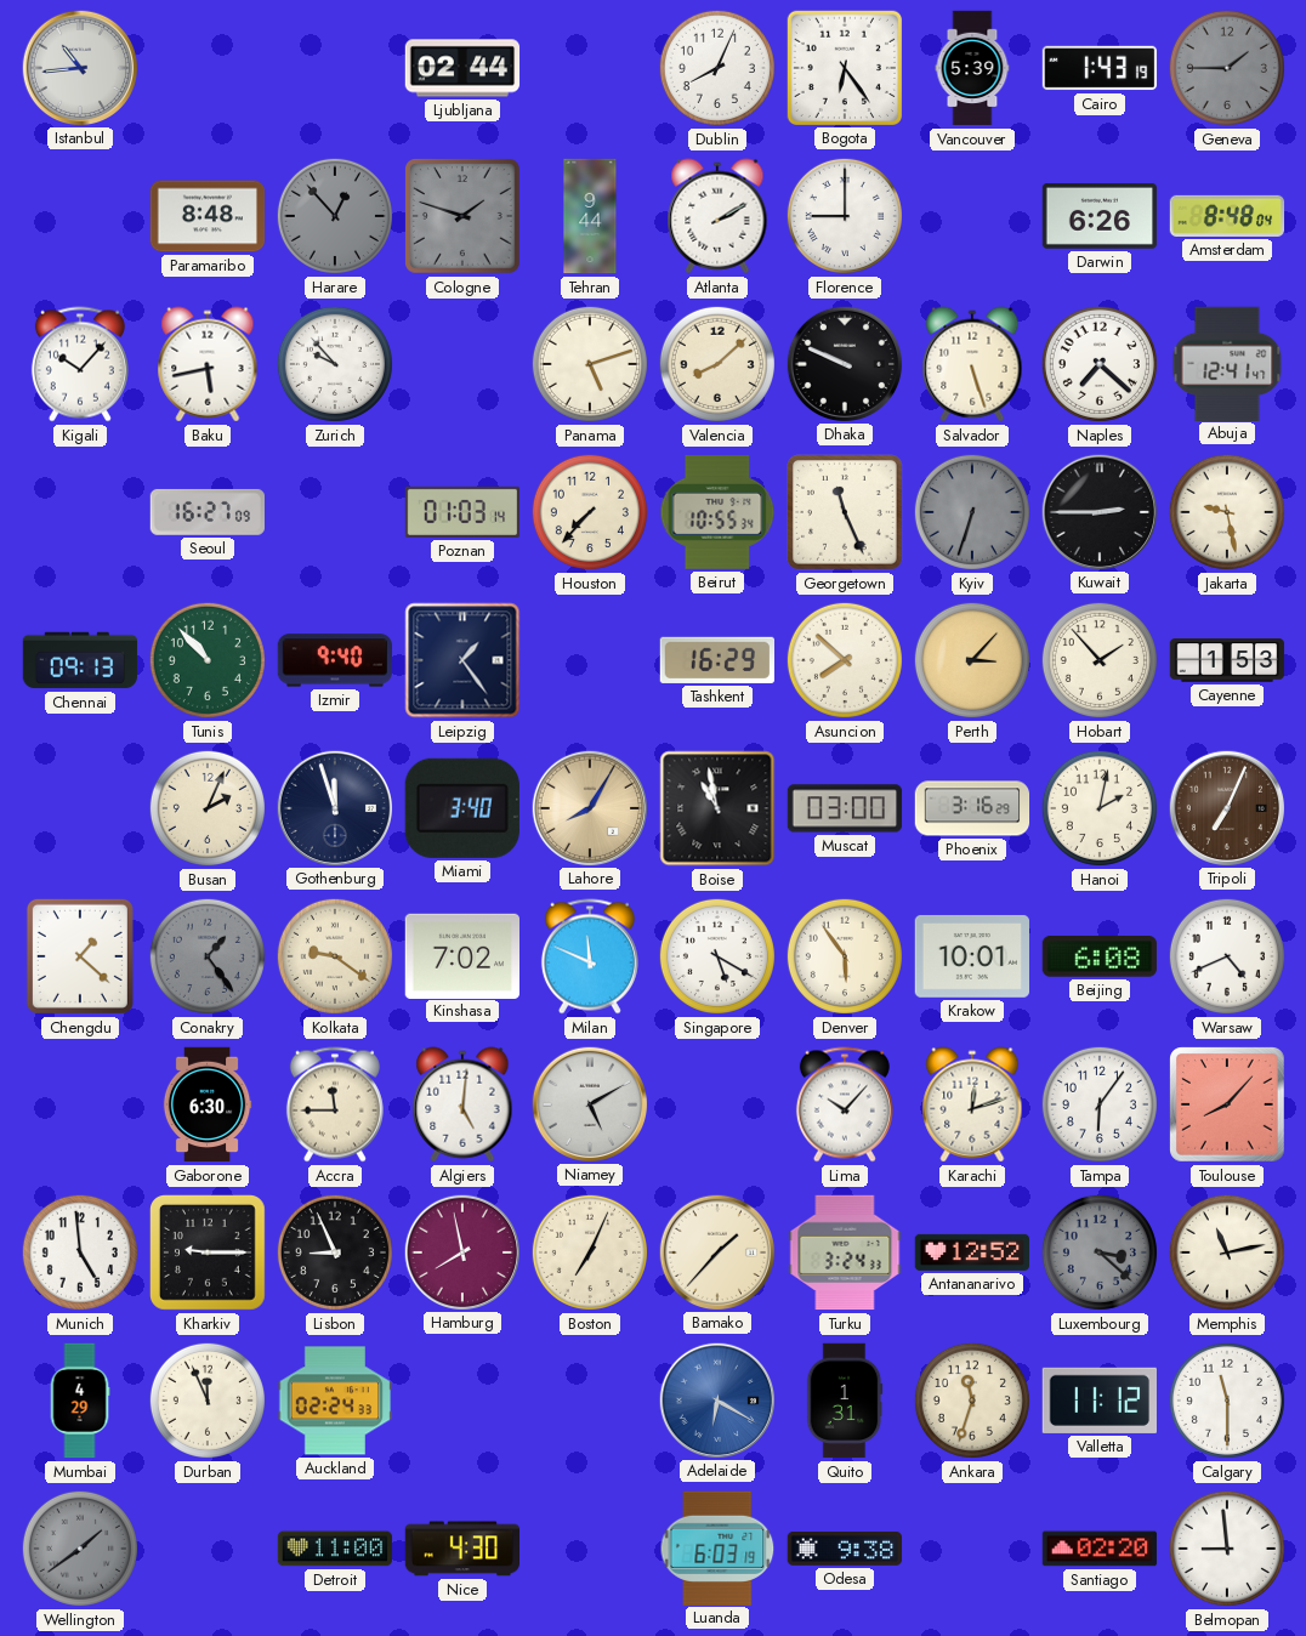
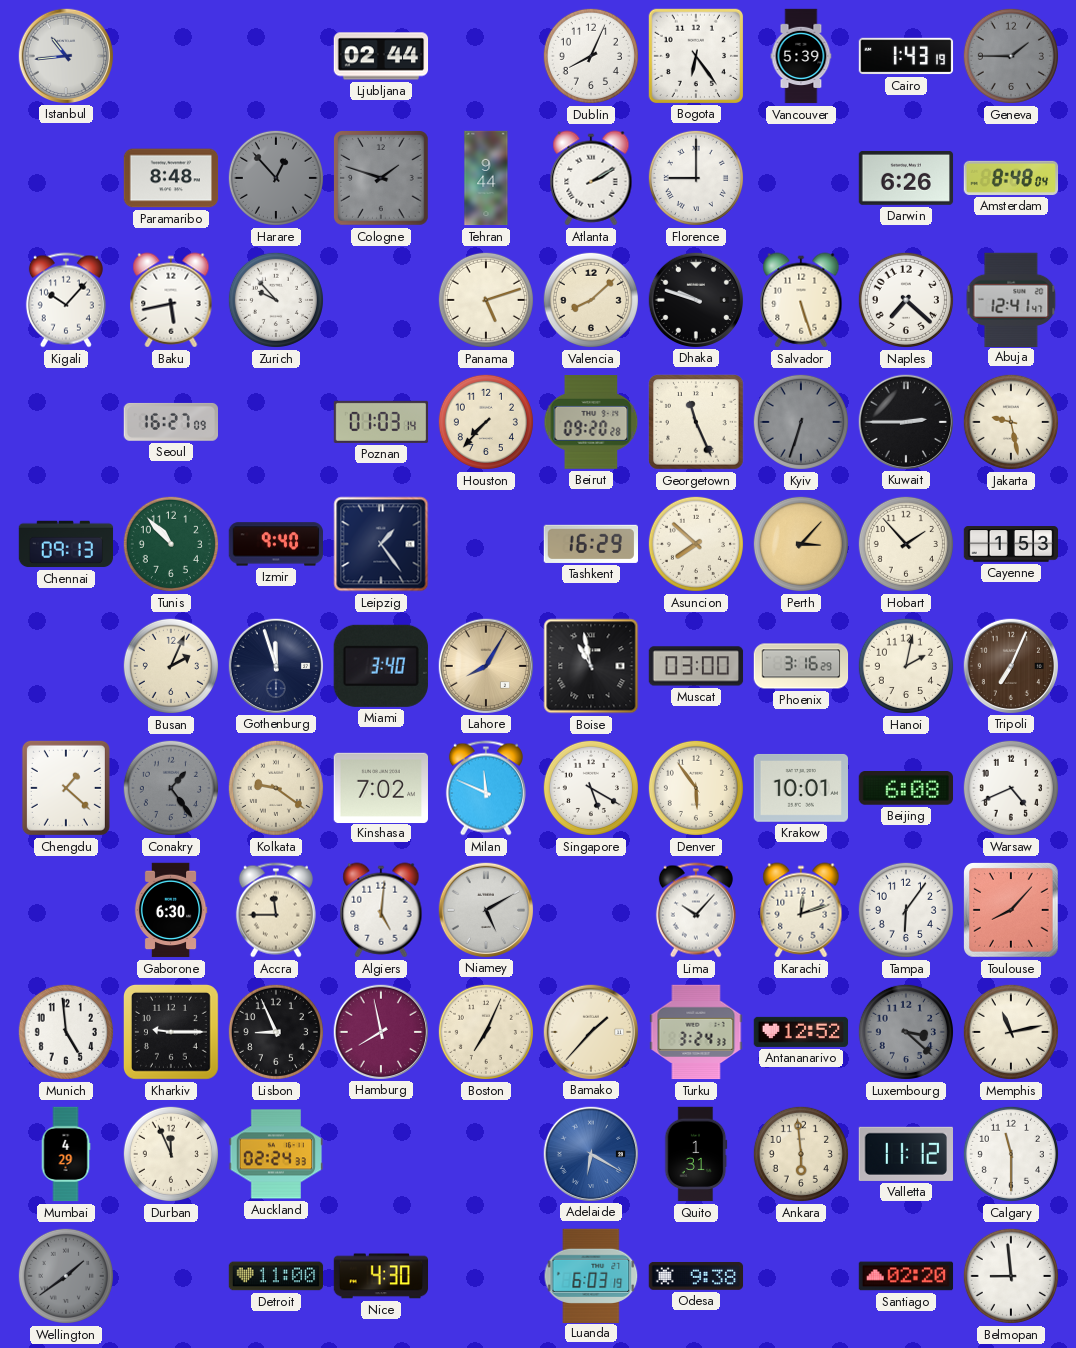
Dhaka: 9:49 -> 9:48 (695, 299)
Beirut: 10:55 -> 09:20 (591, 423)
Ankara: 11:33 -> 5:59 (801, 1154)
